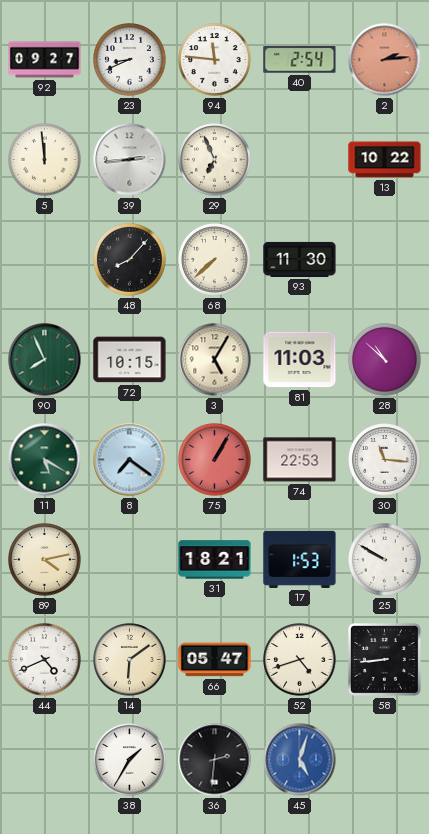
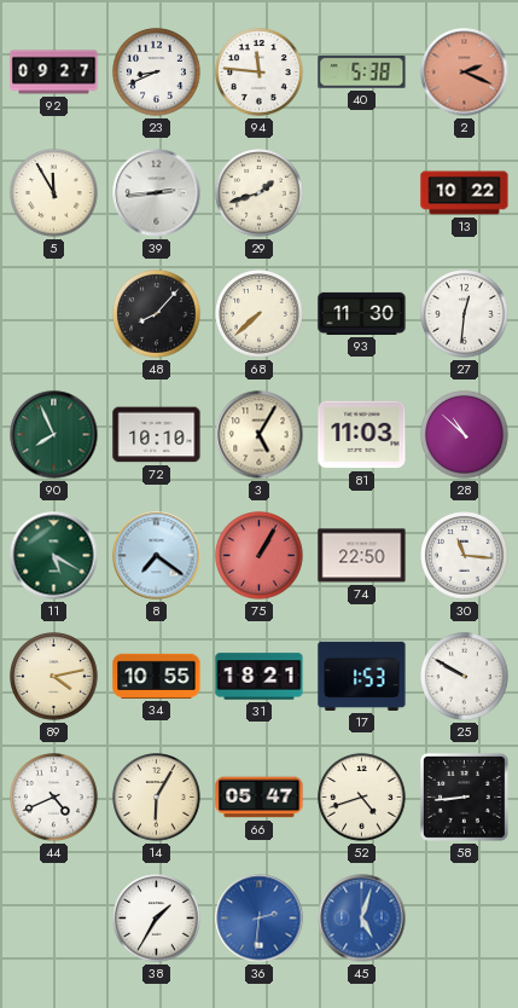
40: 2:54 -> 5:38 (362, 73)
2: 2:14 -> 2:19 (465, 73)
5: 11:59 -> 11:55 (54, 193)
29: 6:56 -> 1:42 (260, 193)
27: none -> 12:31 (465, 314)
72: 10:15 -> 10:10 (157, 435)
74: 22:53 -> 22:50 (362, 556)
34: none -> 10:55 (157, 676)
14: 6:09 -> 6:05 (157, 798)
36 dial: black -> blue (260, 919)
